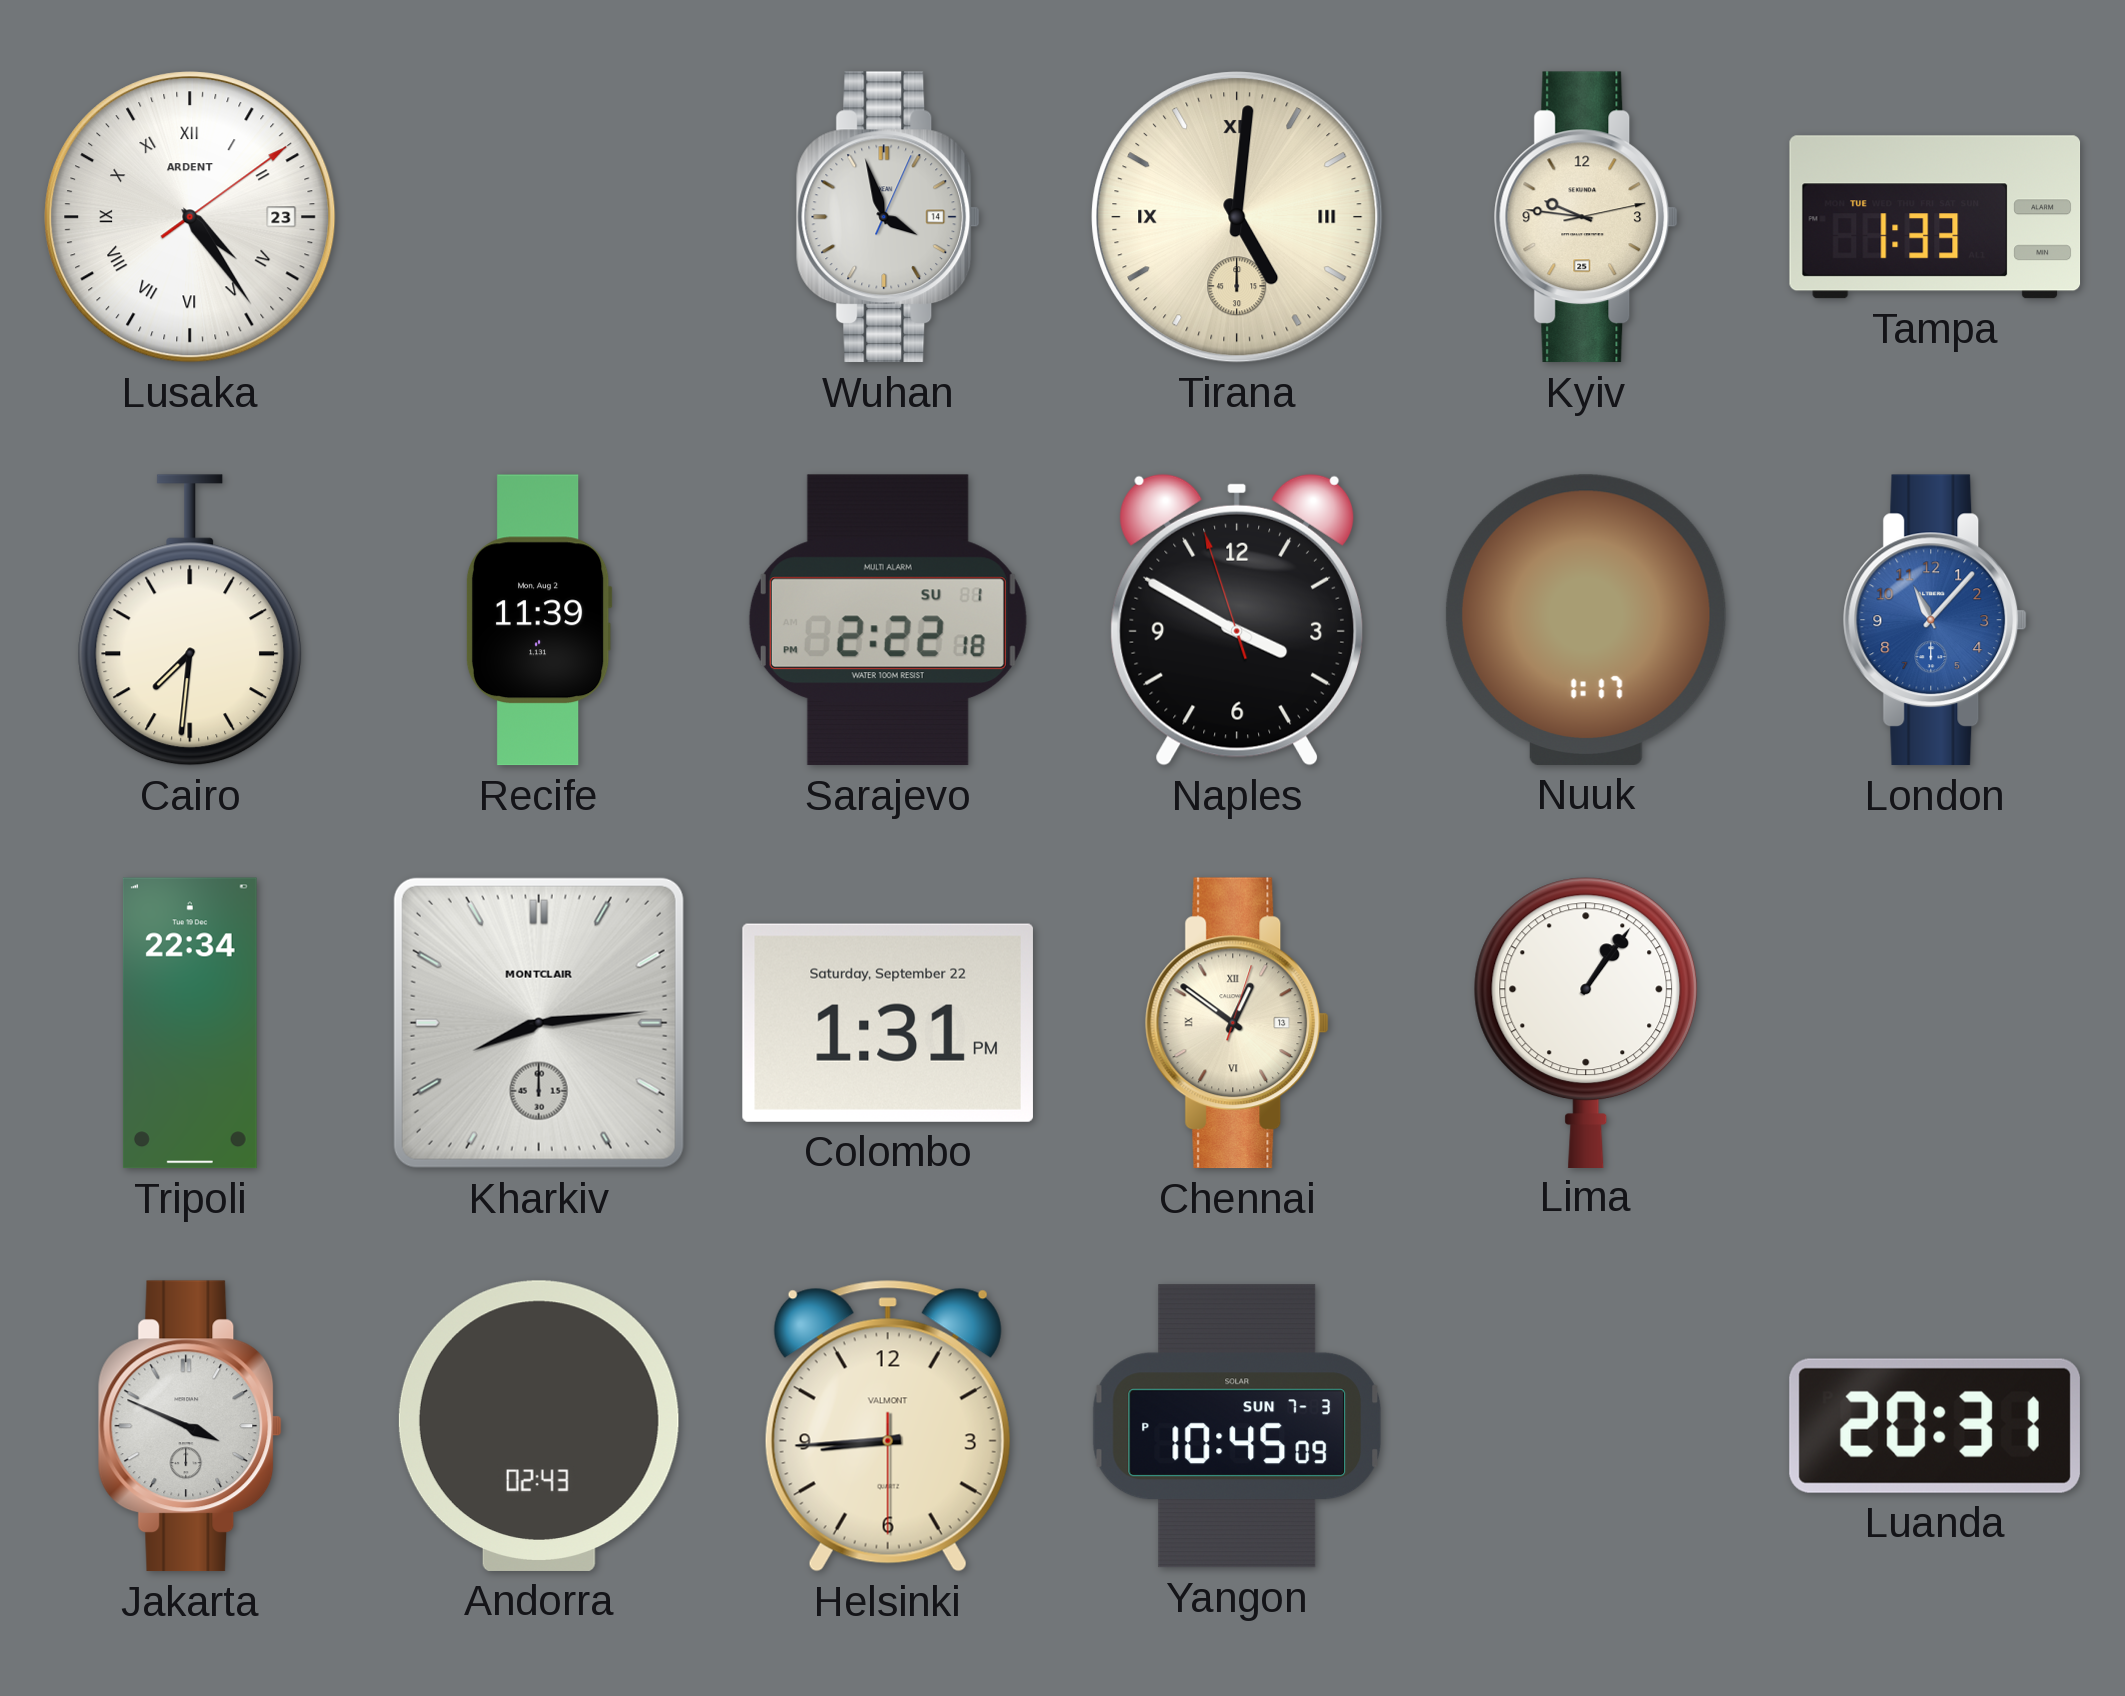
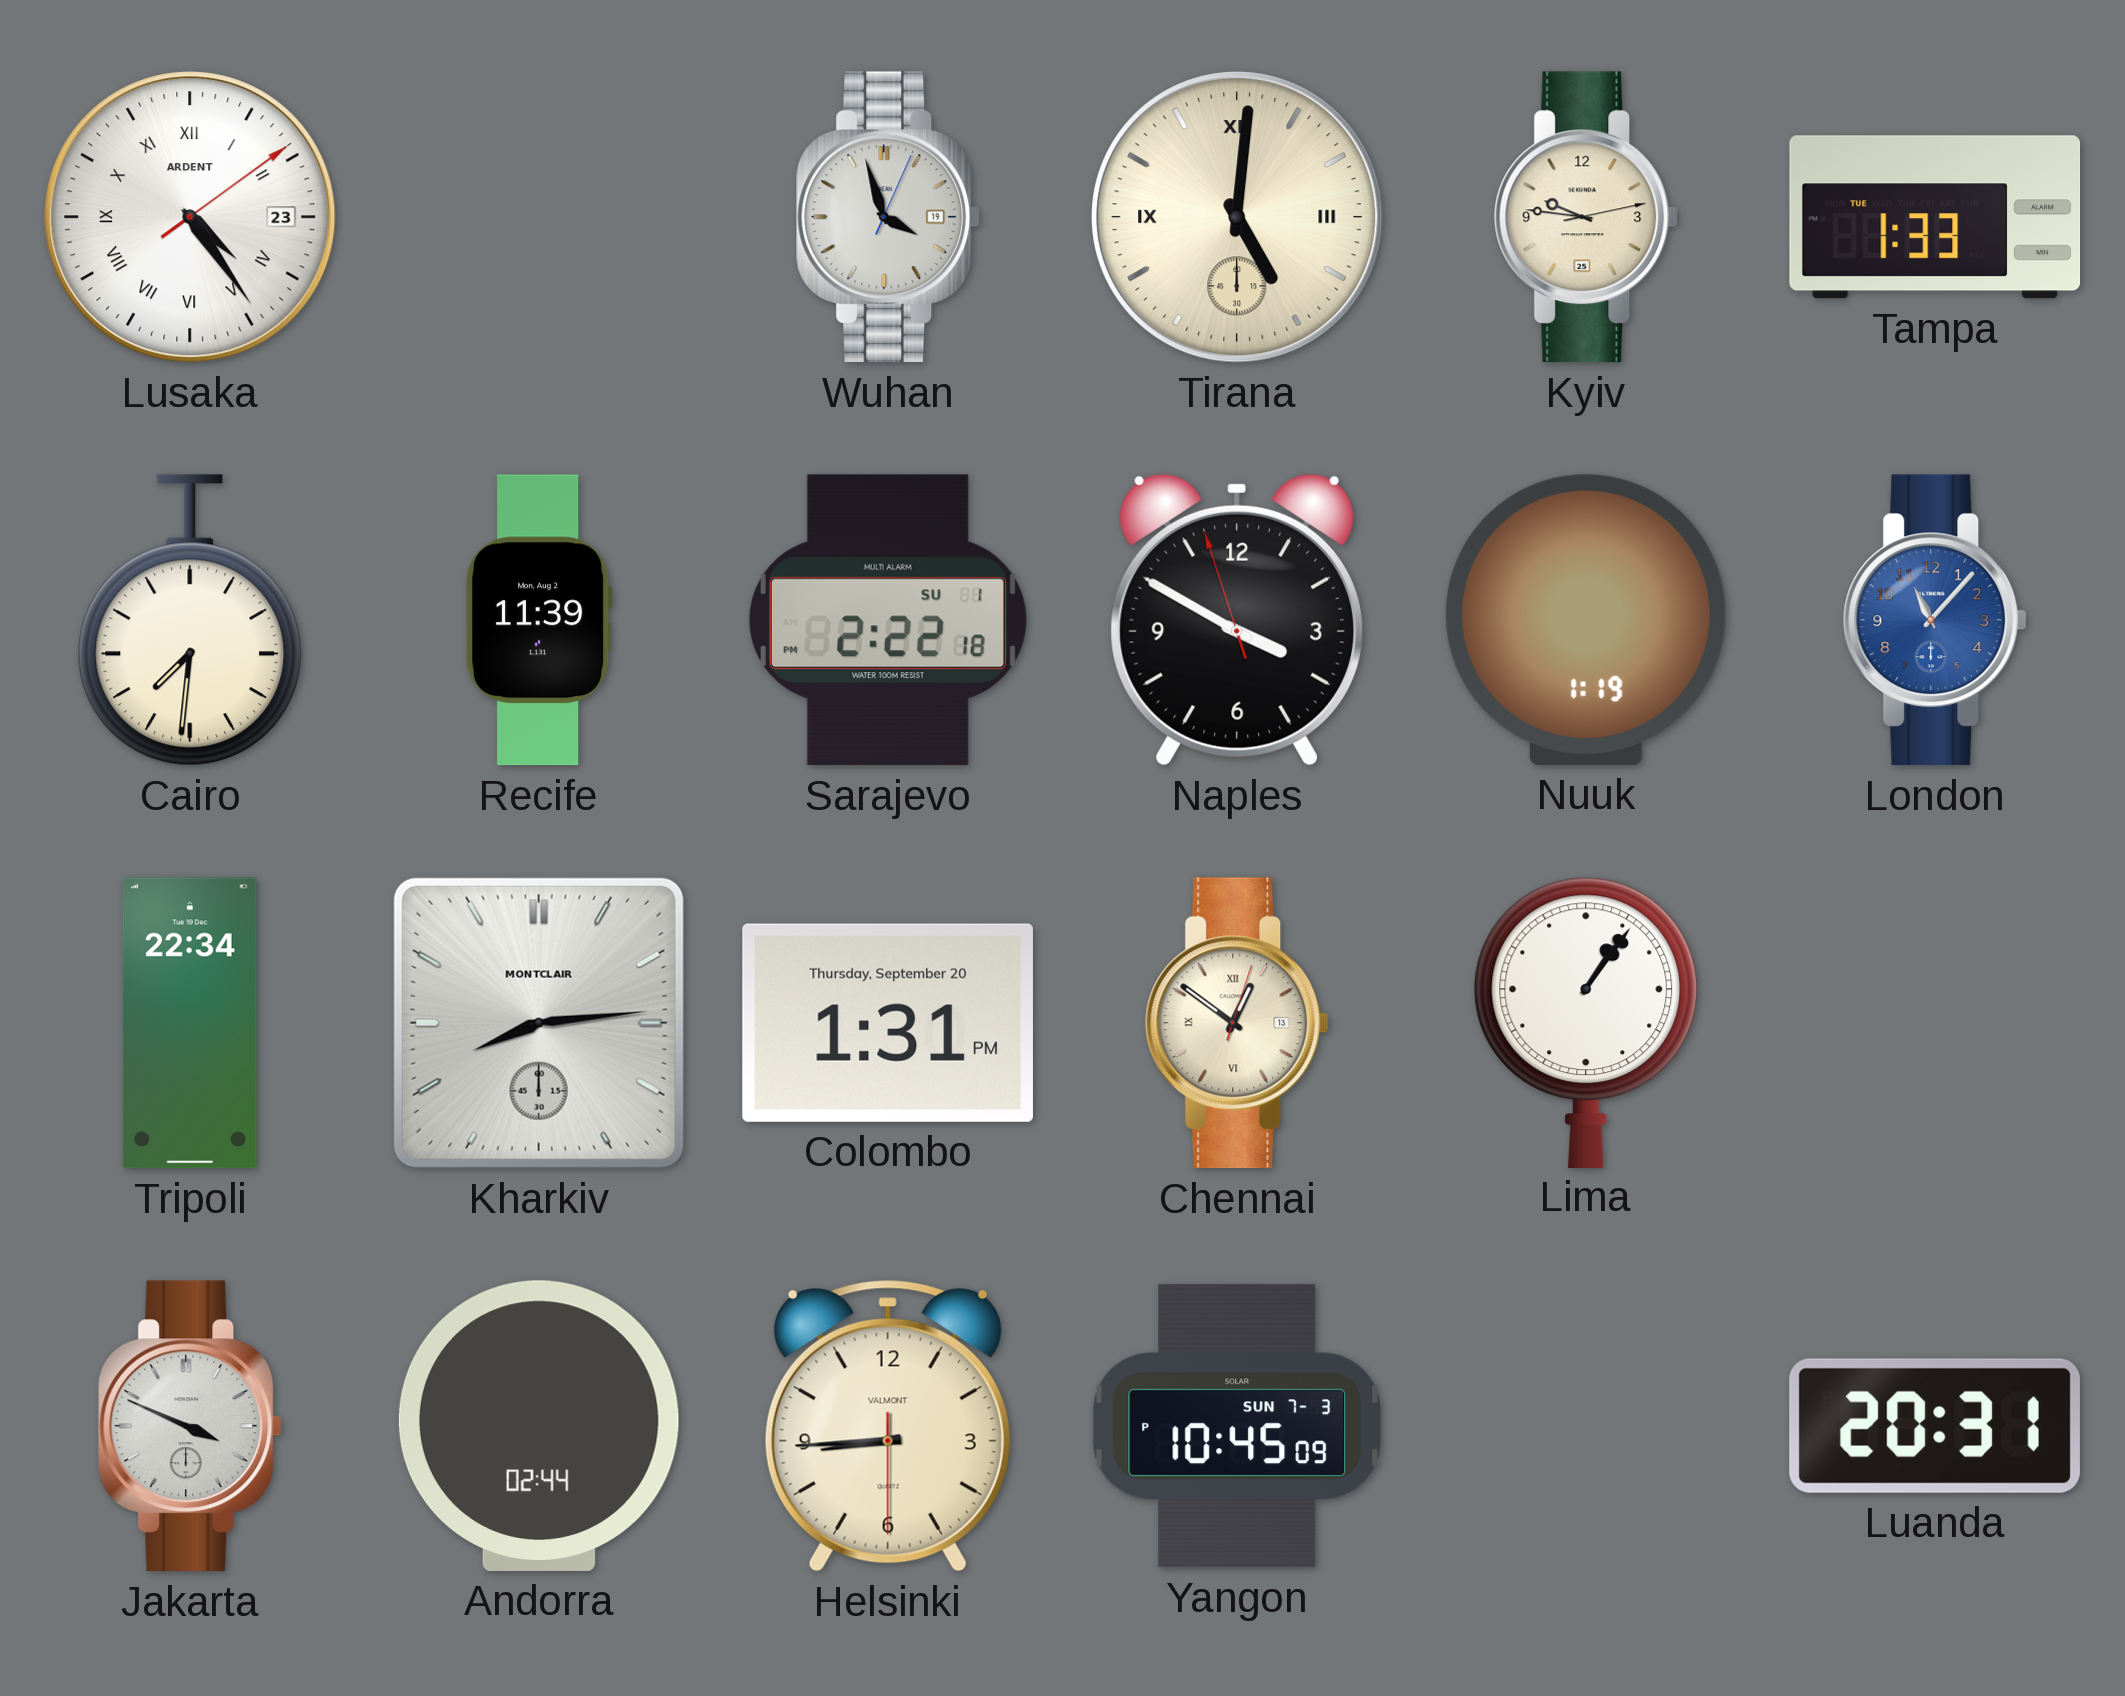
Wuhan date: 14 -> 19 (888, 217)
Nuuk: 1:17 -> 1:19 (1586, 620)
Colombo date: Saturday, September 22 -> Thursday, September 20 (888, 1023)
Andorra: 02:43 -> 02:44 (539, 1426)
